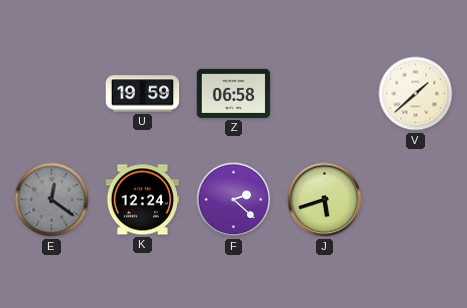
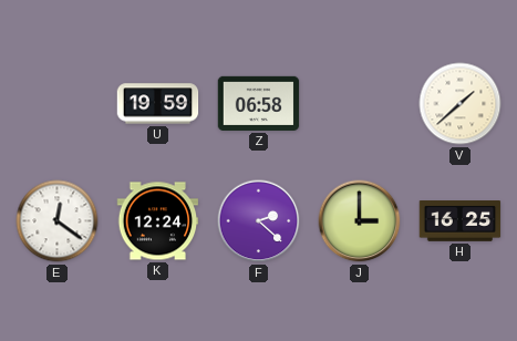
E dial: grey -> white (58, 221)
J: 5:42 -> 3:00 (360, 221)
H: none -> 16:25 (461, 221)
